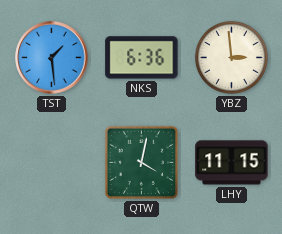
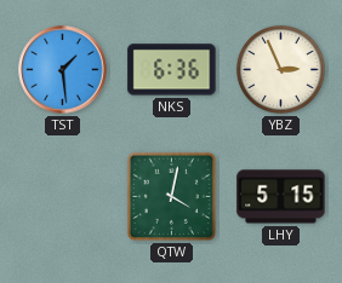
YBZ: 2:59 -> 2:56 (280, 69)
LHY: 11:15 -> 5:15 (281, 197)
